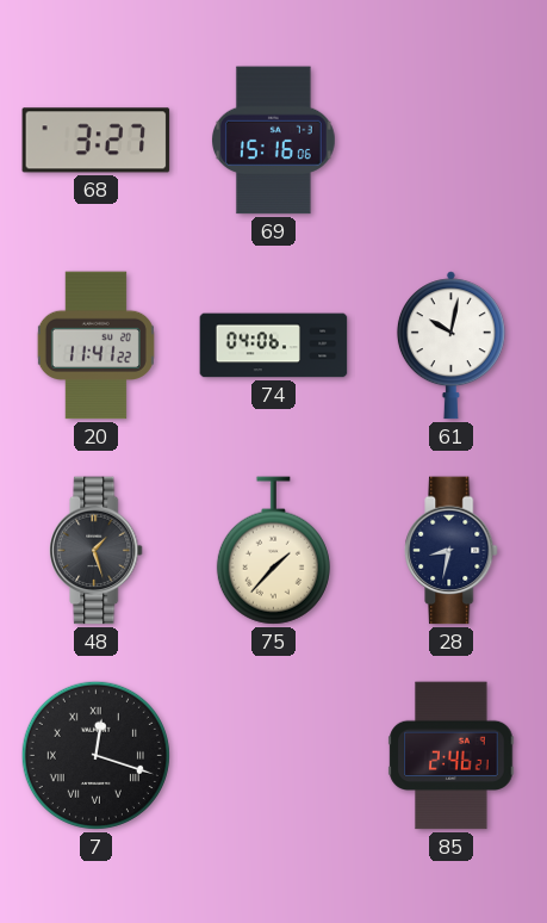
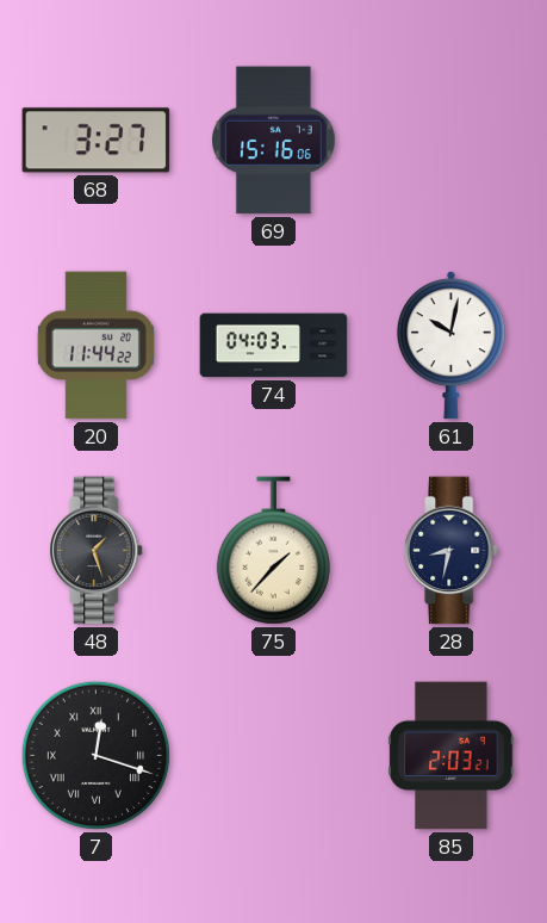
20: 11:41 -> 11:44 (95, 346)
74: 04:06 -> 04:03 (274, 346)
85: 2:46 -> 2:03 (452, 756)
